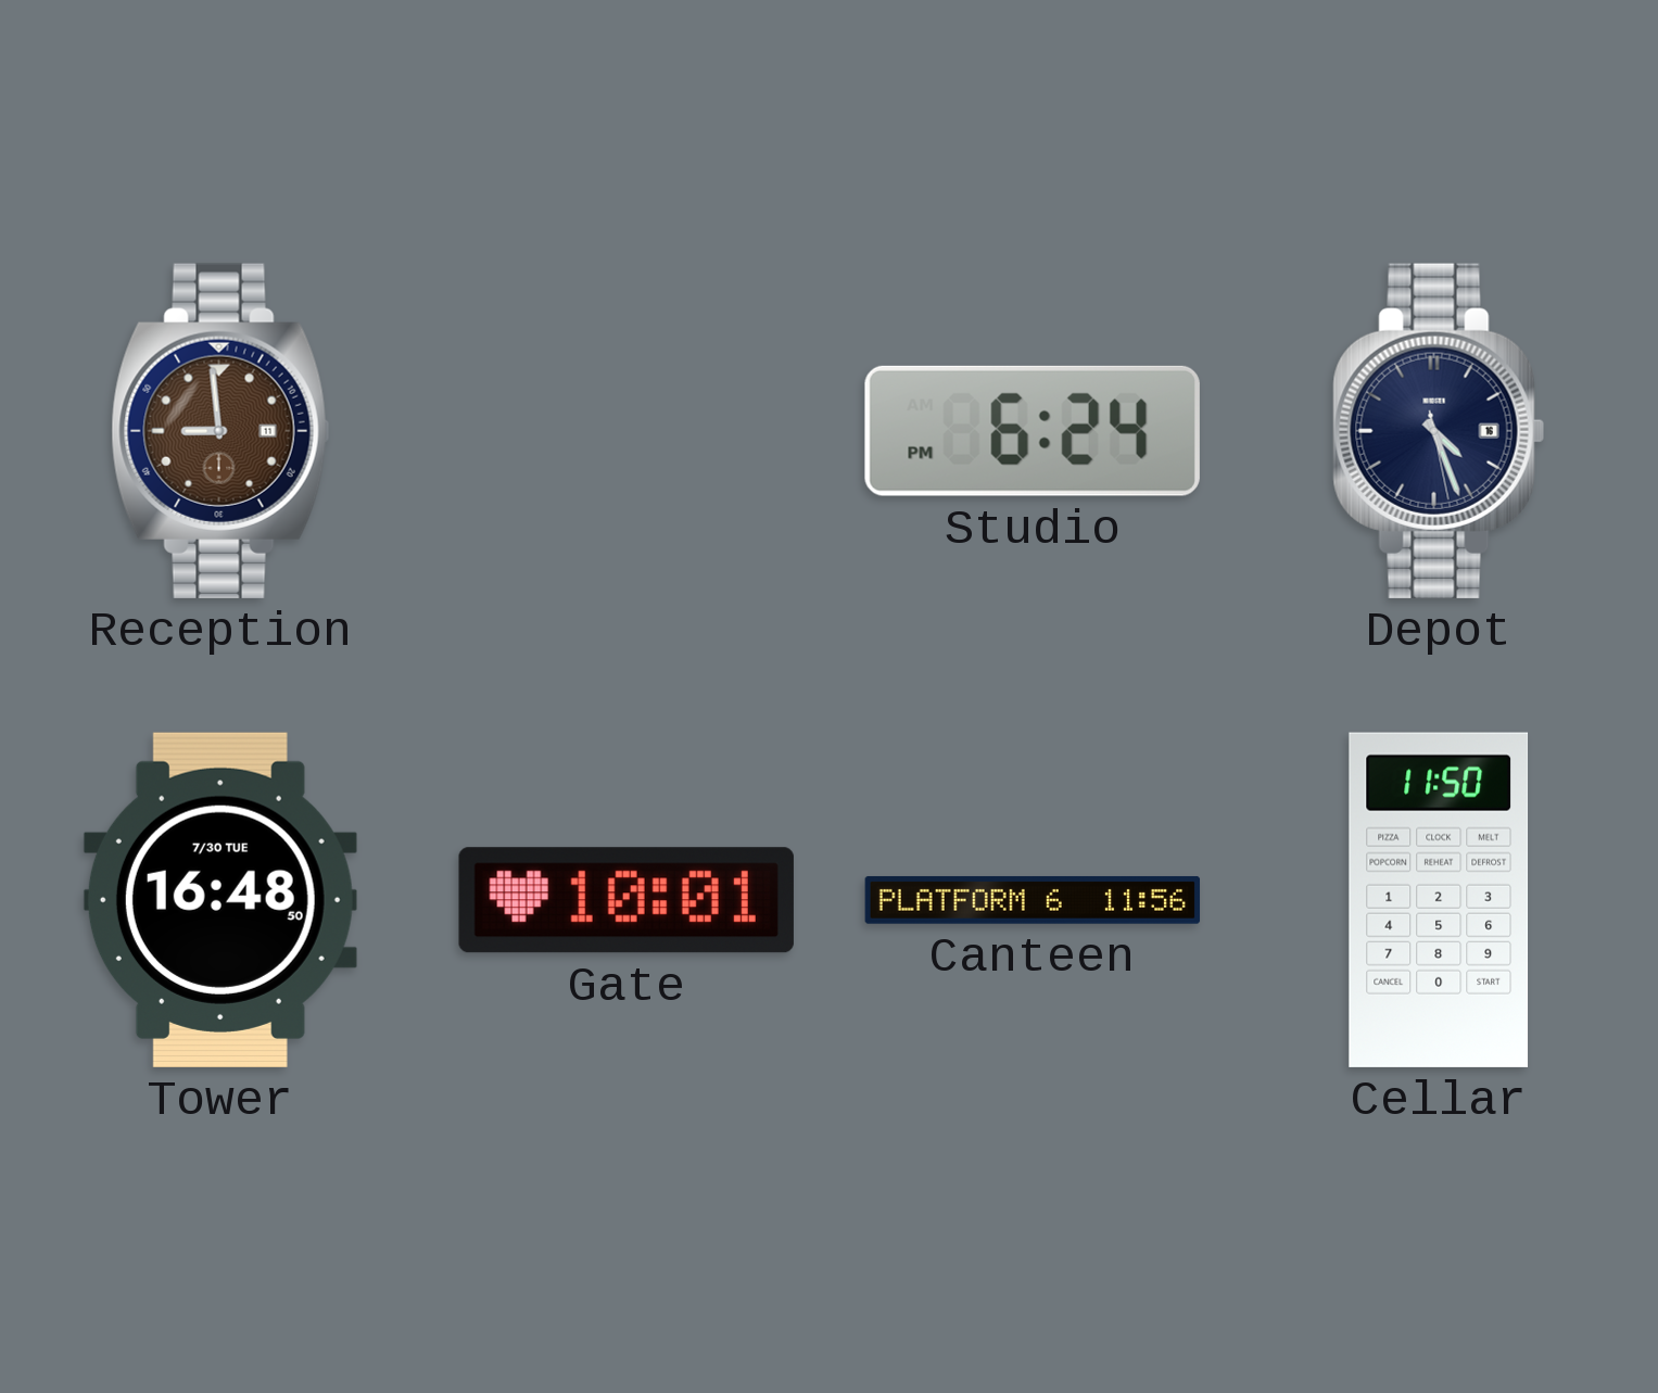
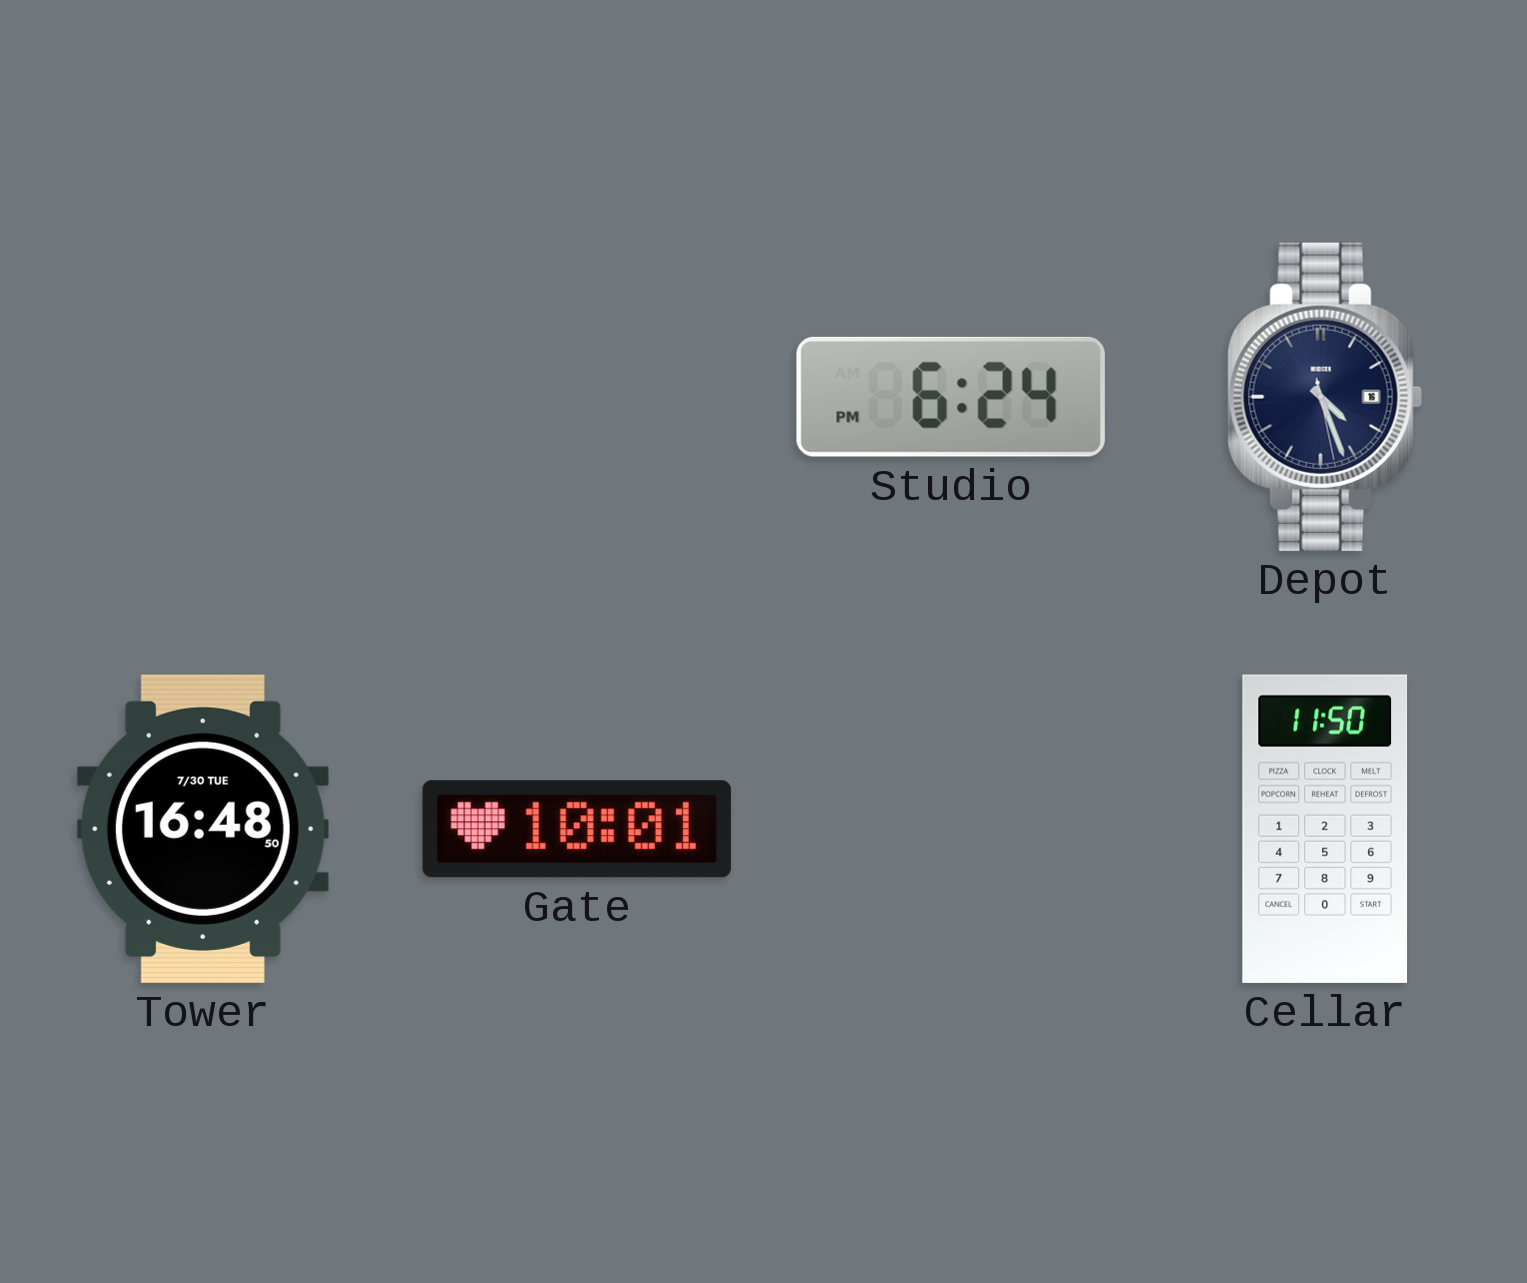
Reception: 8:59 -> none (220, 431)
Canteen: 11:56 -> none (1033, 900)
